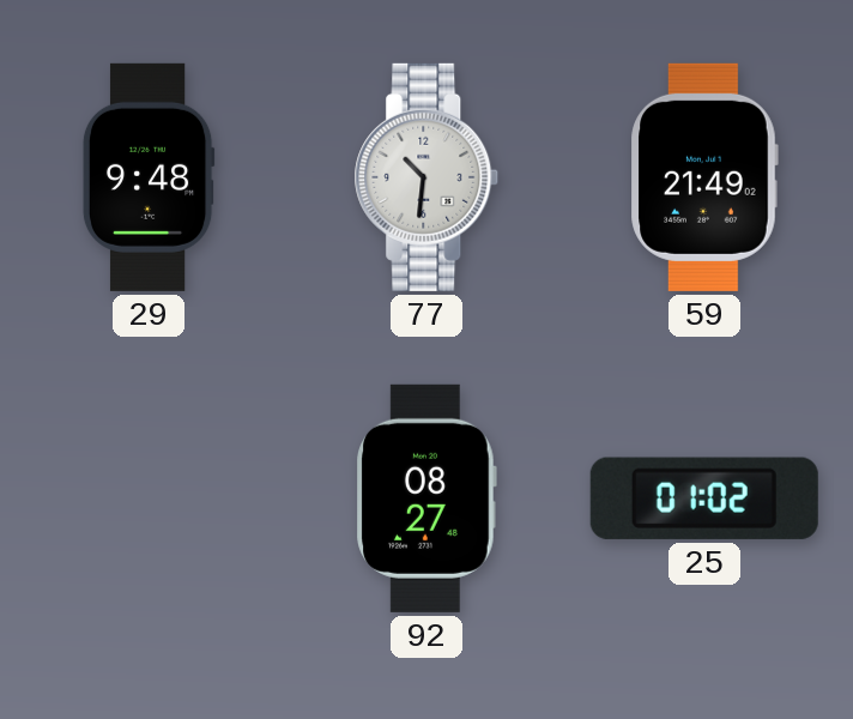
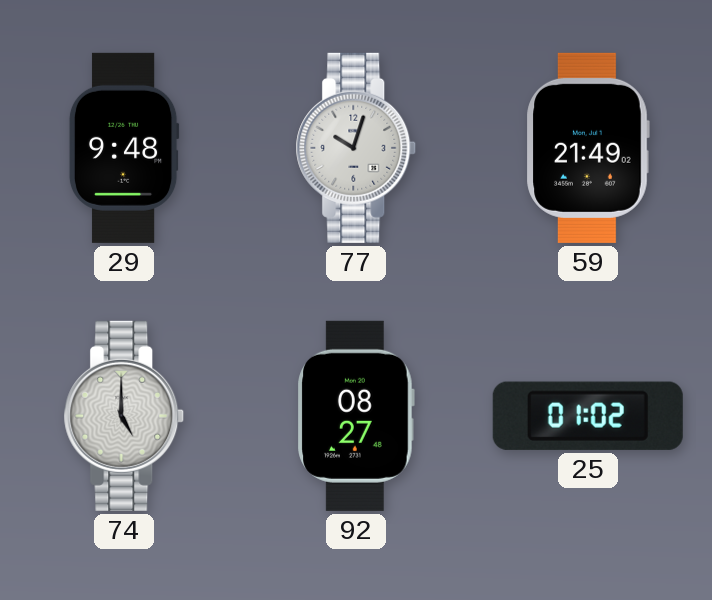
77: 10:31 -> 10:03 (356, 148)
74: none -> 5:00 (124, 416)
